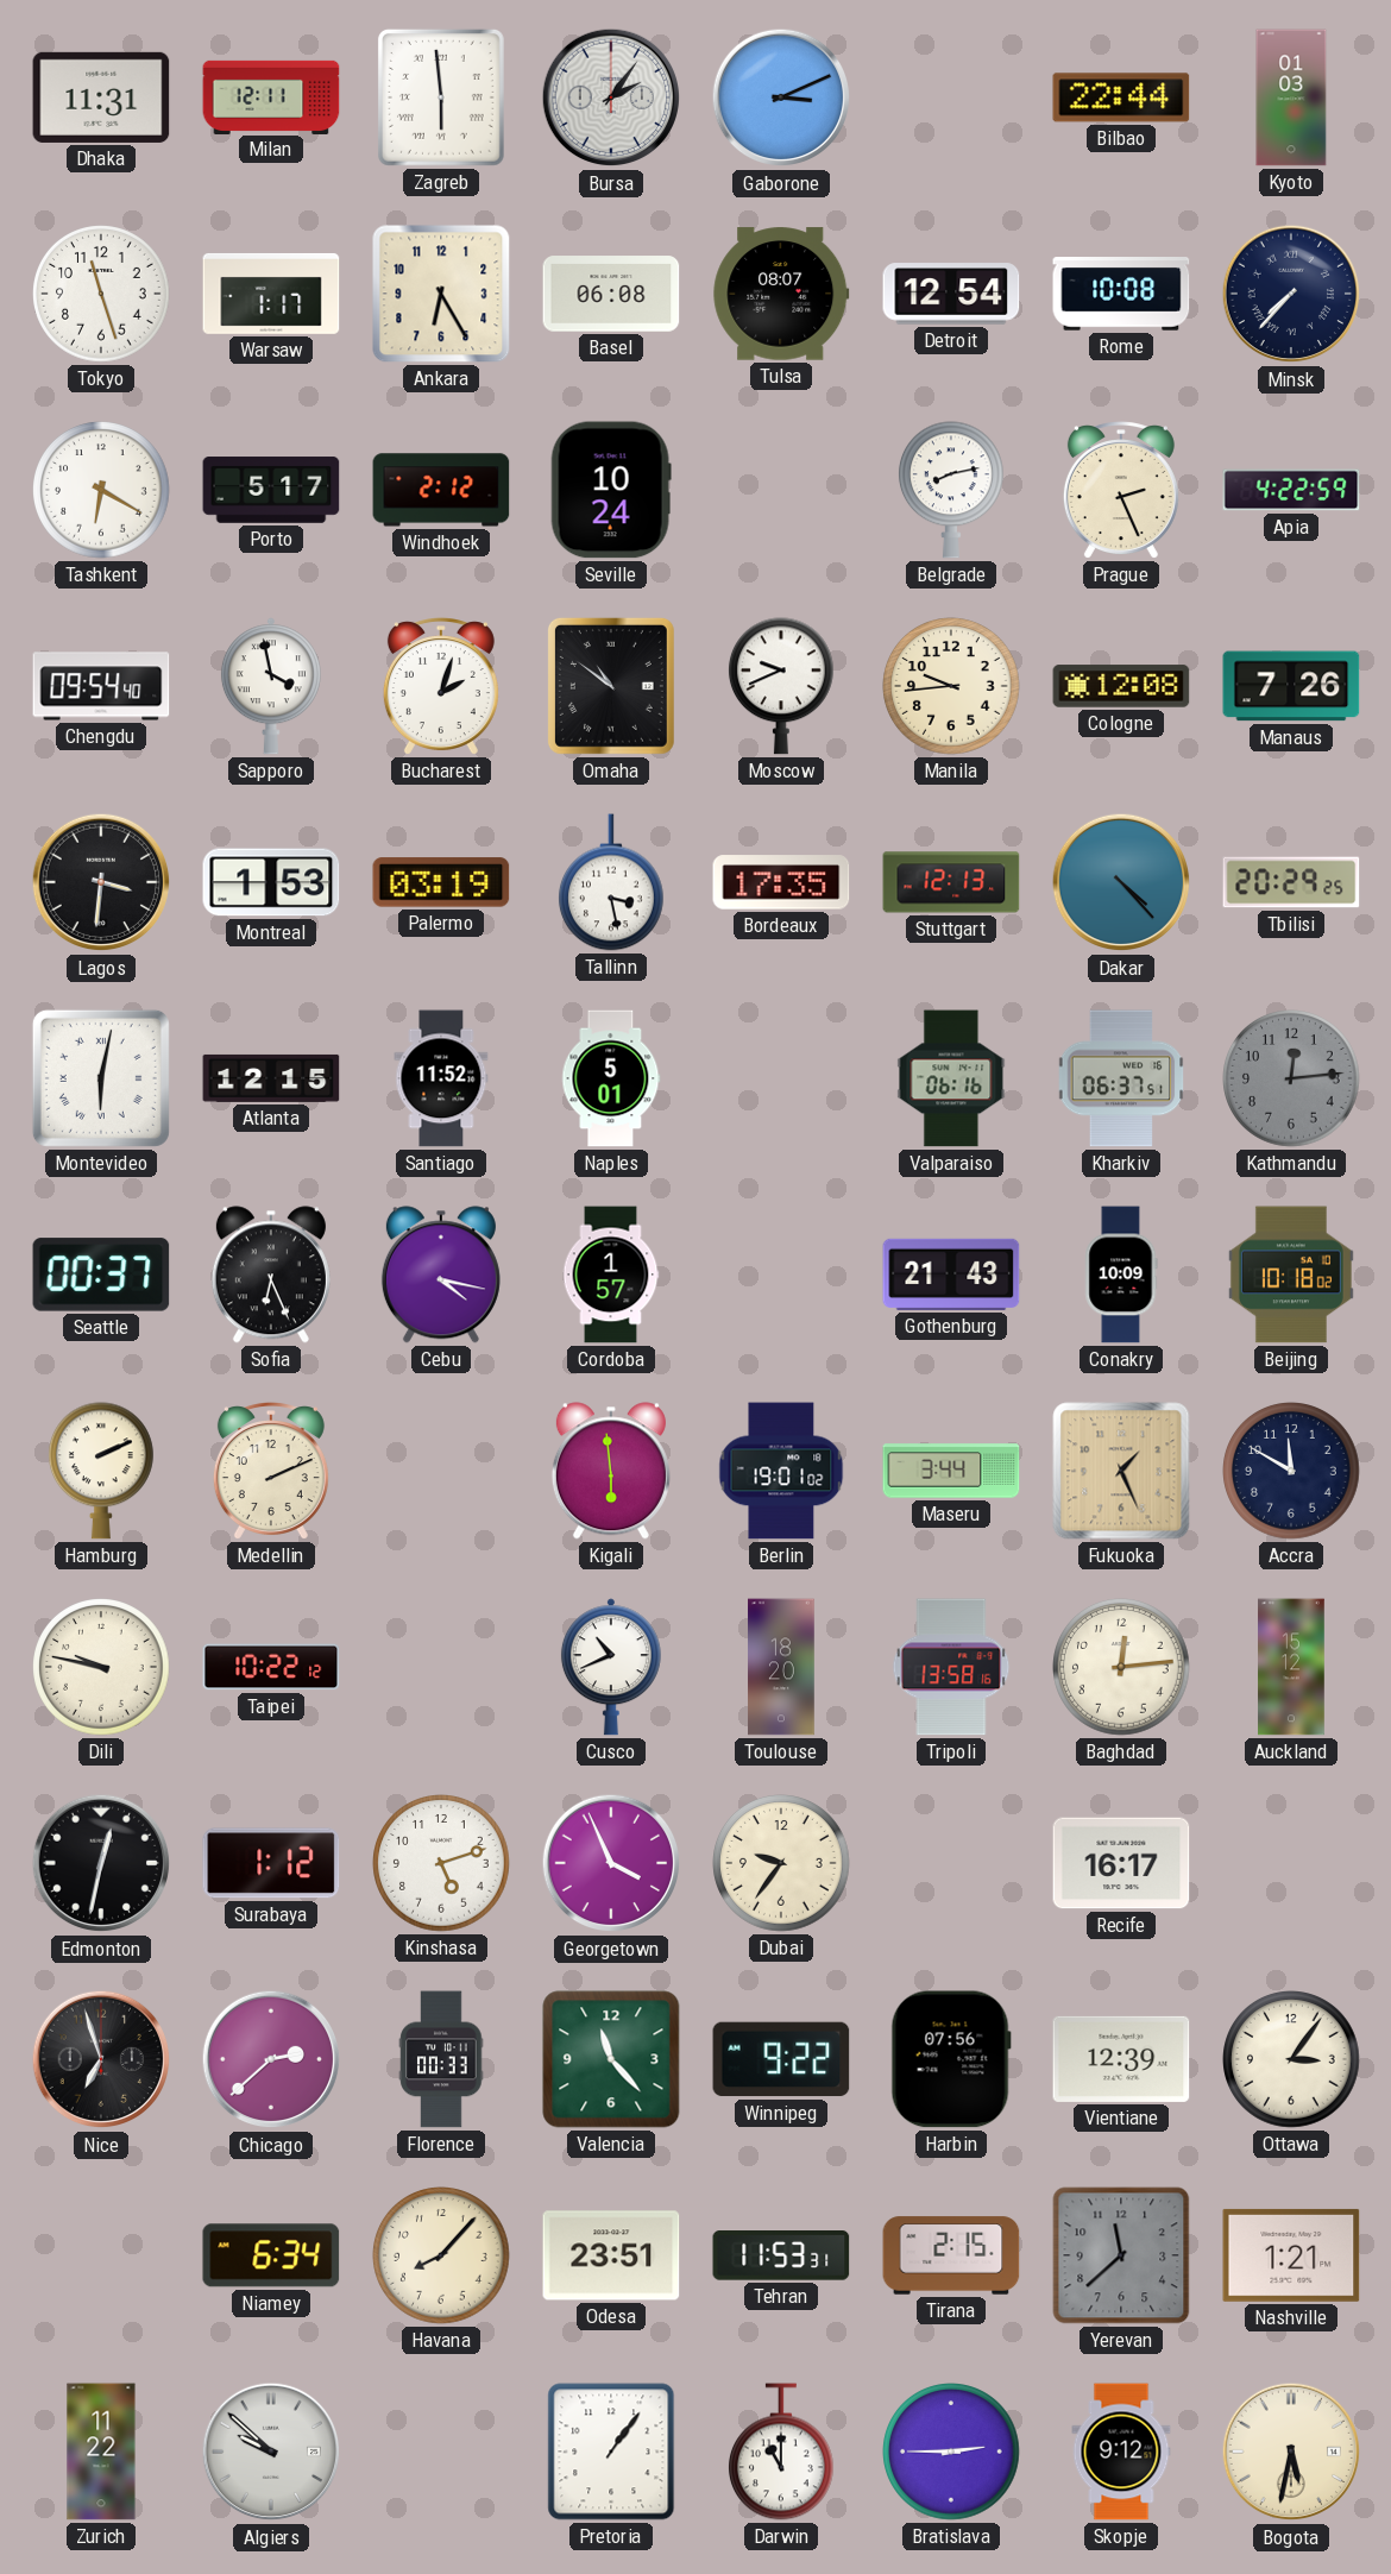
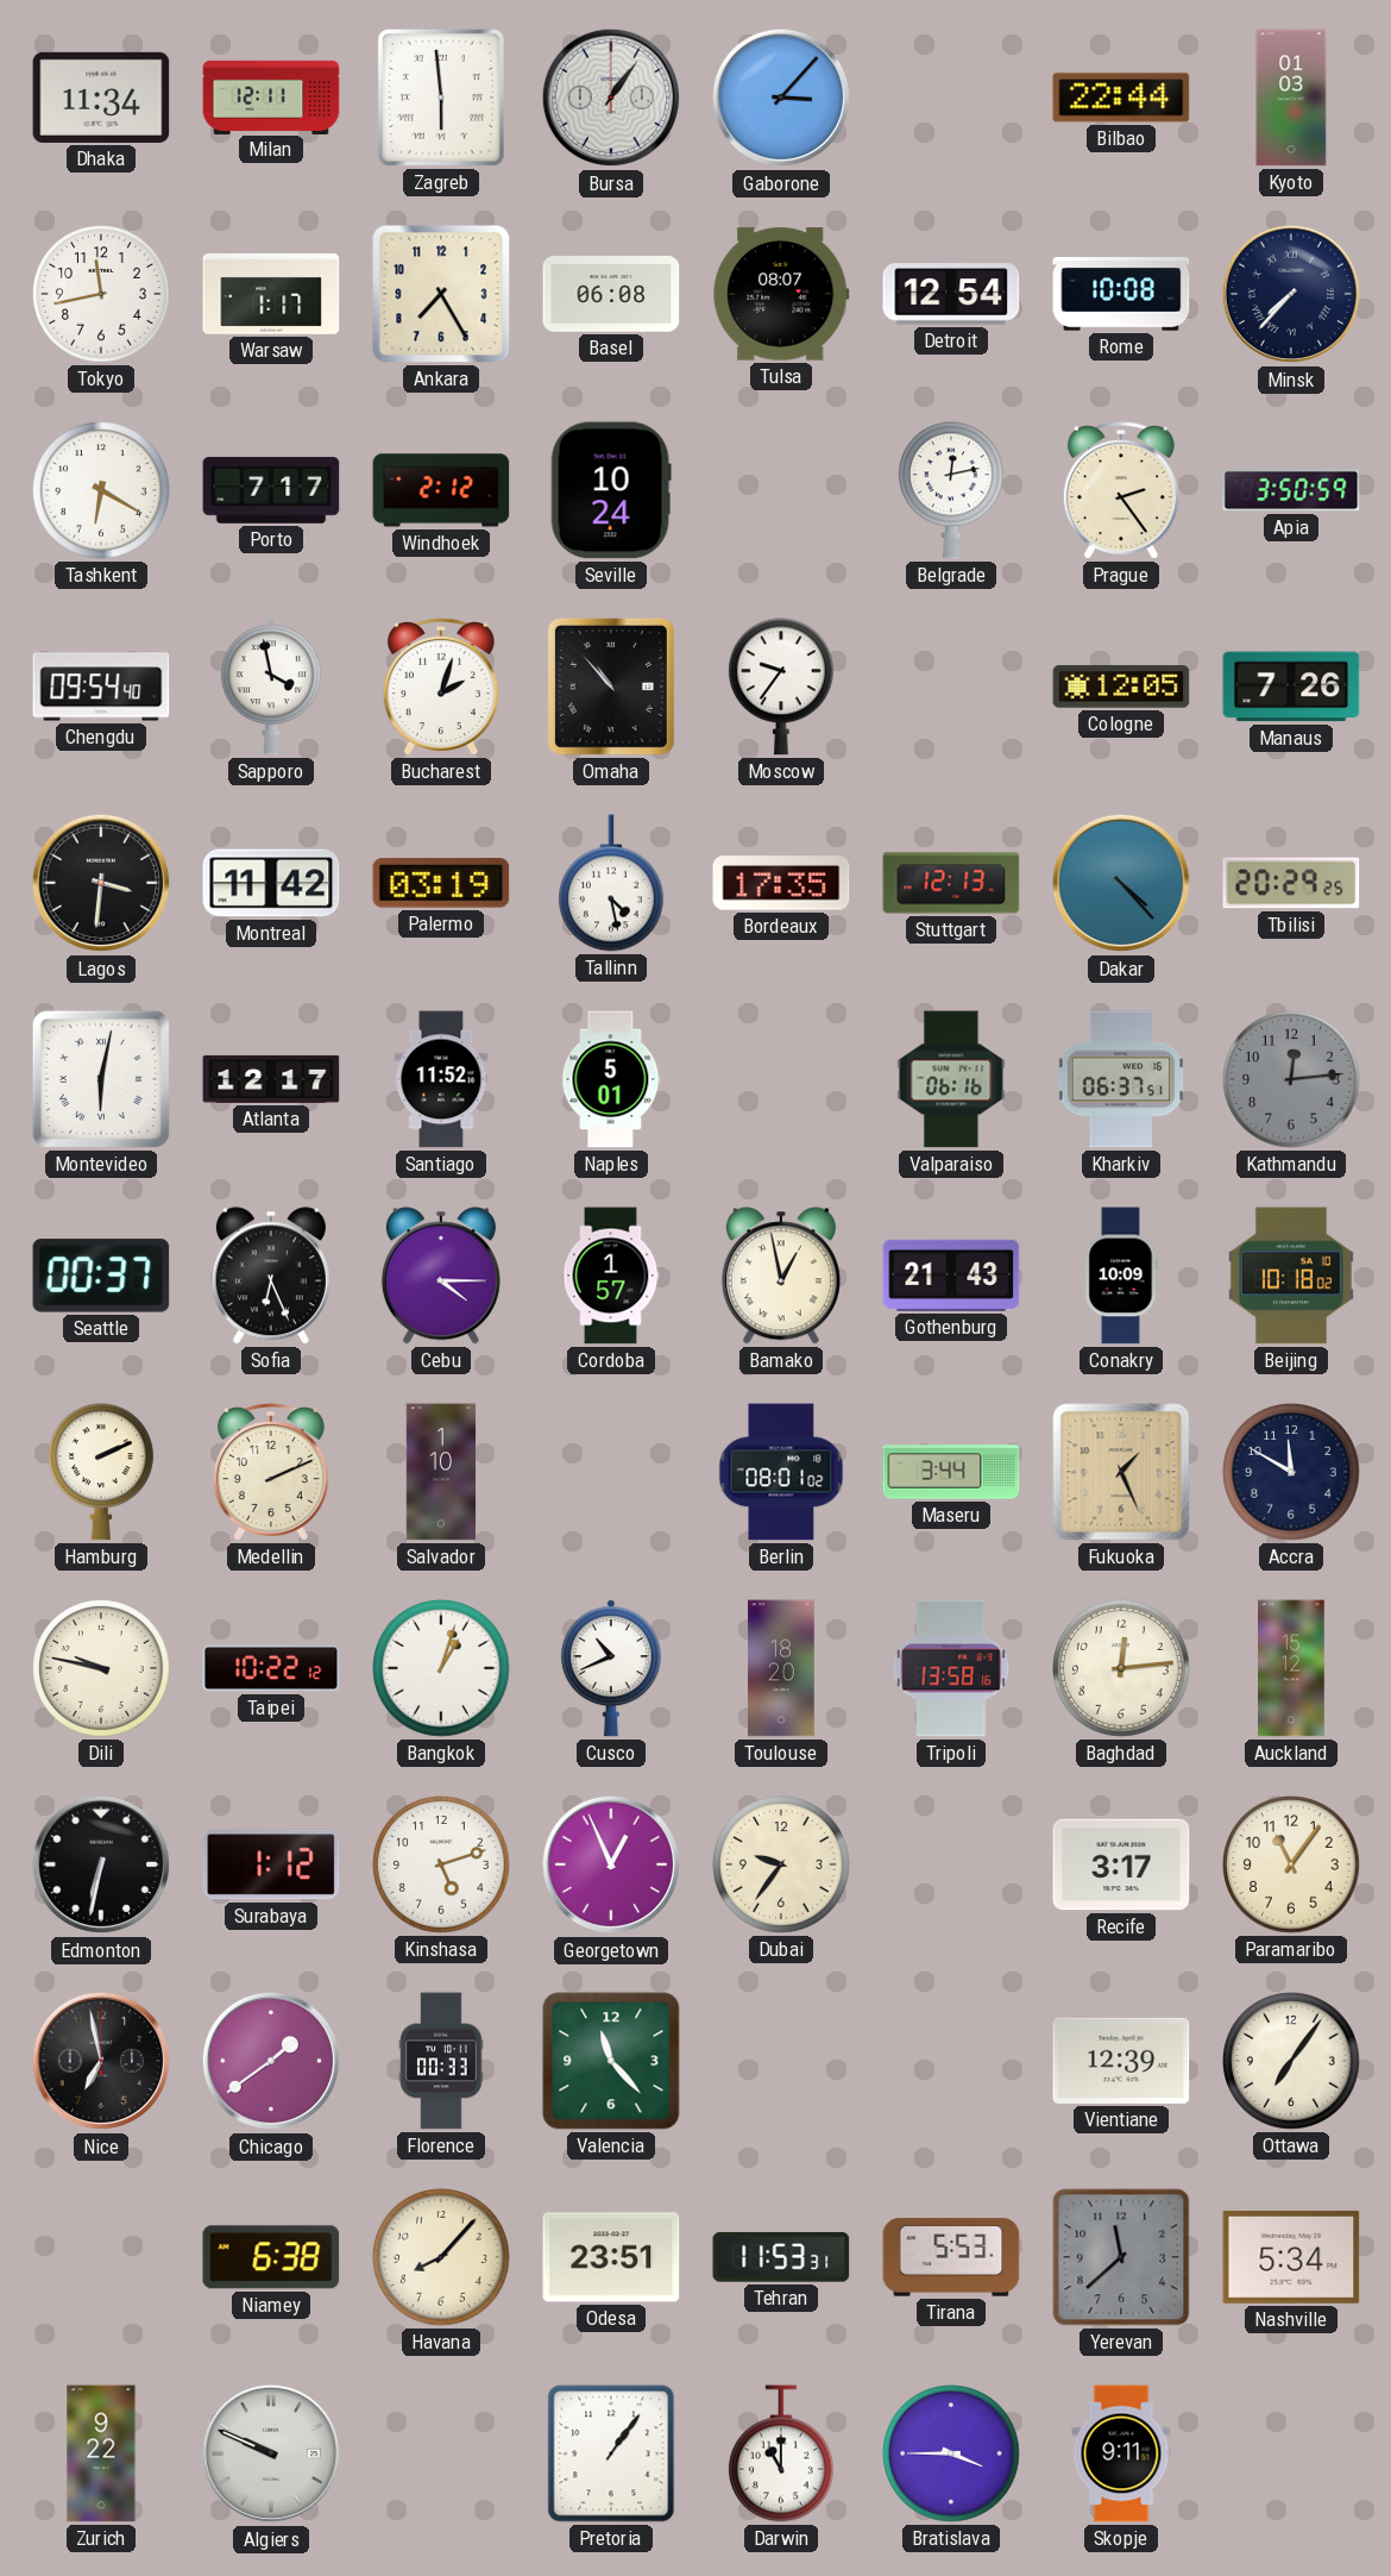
Dhaka: 11:31 -> 11:34 (101, 98)
Bursa: 2:06 -> 1:06 (611, 98)
Gaborone: 3:11 -> 3:07 (781, 98)
Tokyo: 11:27 -> 11:43 (102, 295)
Ankara: 6:25 -> 7:25 (441, 294)
Porto: 5:17 -> 7:17 (271, 490)
Belgrade: 8:13 -> 12:13 (951, 490)
Prague: 2:26 -> 2:24 (1121, 490)
Apia: 4:22 -> 3:50 (1291, 490)
Omaha: 10:51 -> 10:53 (611, 687)
Moscow: 9:41 -> 9:36 (781, 687)
Manila: 9:44 -> none (952, 687)
Cologne: 12:08 -> 12:05 (1121, 687)
Montreal: 1:53 -> 11:42 (271, 883)
Tallinn: 3:28 -> 4:28 (611, 883)
Atlanta: 12:15 -> 12:17 (271, 1079)
Cebu: 4:17 -> 4:15 (441, 1276)
Bamako: none -> 12:58 (781, 1276)
Salvador: none -> 1:10 (441, 1472)
Kigali: 5:59 -> none (611, 1471)
Berlin: 19:01 -> 08:01 (781, 1472)
Bangkok: none -> 1:03 (442, 1669)
Edmonton: 12:32 -> 6:32 (101, 1864)
Georgetown: 3:56 -> 12:56 (611, 1864)
Recife: 16:17 -> 3:17 (1121, 1864)
Paramaribo: none -> 11:06 (1292, 1866)
Nice: 6:57 -> 6:58 (101, 2061)
Chicago: 2:38 -> 1:39 (271, 2061)
Winnipeg: 9:22 -> none (781, 2059)
Harbin: 07:56 -> none (951, 2059)
Ottawa: 3:06 -> 7:06 (1292, 2062)
Niamey: 6:34 -> 6:38 (271, 2257)
Tirana: 2:15 -> 5:53 (951, 2257)
Nashville: 1:21 -> 5:34 (1291, 2257)
Zurich: 11:22 -> 9:22 (101, 2453)
Algiers: 9:52 -> 9:49 (271, 2453)
Bratislava: 2:45 -> 3:45 (952, 2455)
Skopje: 9:12 -> 9:11 (1121, 2453)
Bogota: 5:32 -> none (1291, 2452)
